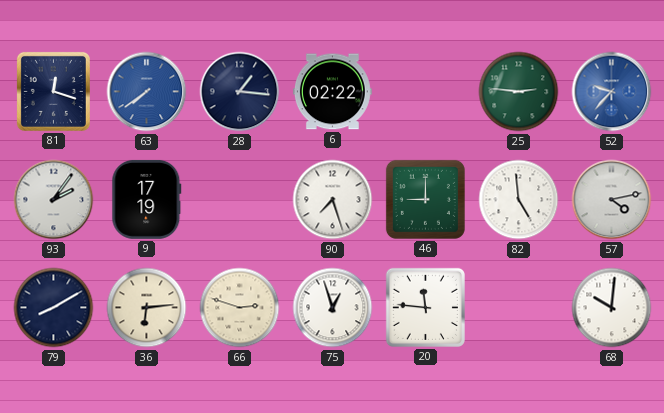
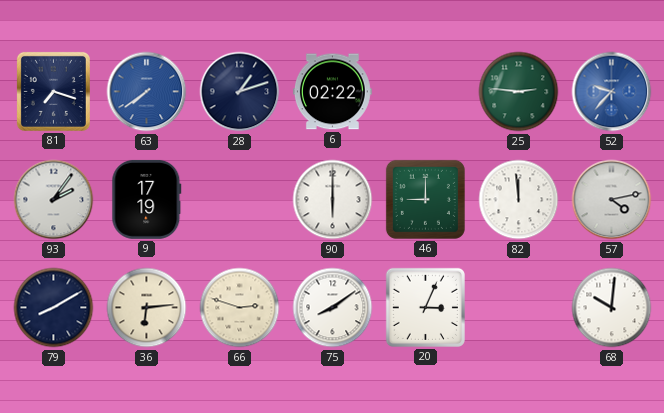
81: 12:18 -> 7:18 (53, 91)
28: 1:16 -> 1:12 (240, 92)
90: 7:27 -> 6:00 (333, 200)
82: 4:59 -> 11:59 (519, 200)
75: 12:57 -> 8:09 (333, 308)
20: 11:46 -> 3:04 (425, 307)
